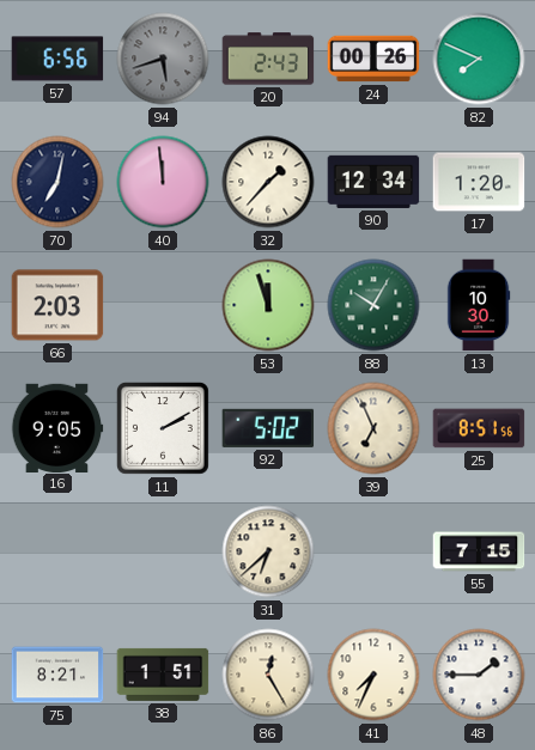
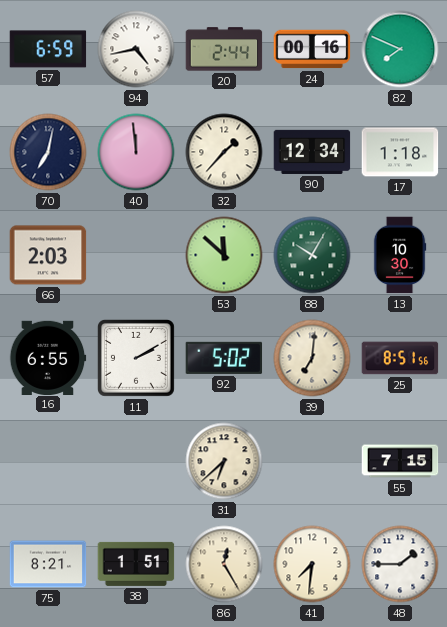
57: 6:56 -> 6:59 (48, 49)
94: 5:42 -> 4:43 (136, 49)
94 dial: grey -> white (136, 49)
20: 2:43 -> 2:44 (224, 49)
24: 00:26 -> 00:16 (312, 49)
17: 1:20 -> 1:18 (400, 152)
53: 11:57 -> 11:52 (224, 255)
16: 9:05 -> 6:55 (48, 357)
39: 6:56 -> 7:01 (312, 358)
41: 7:34 -> 7:31 (312, 564)
